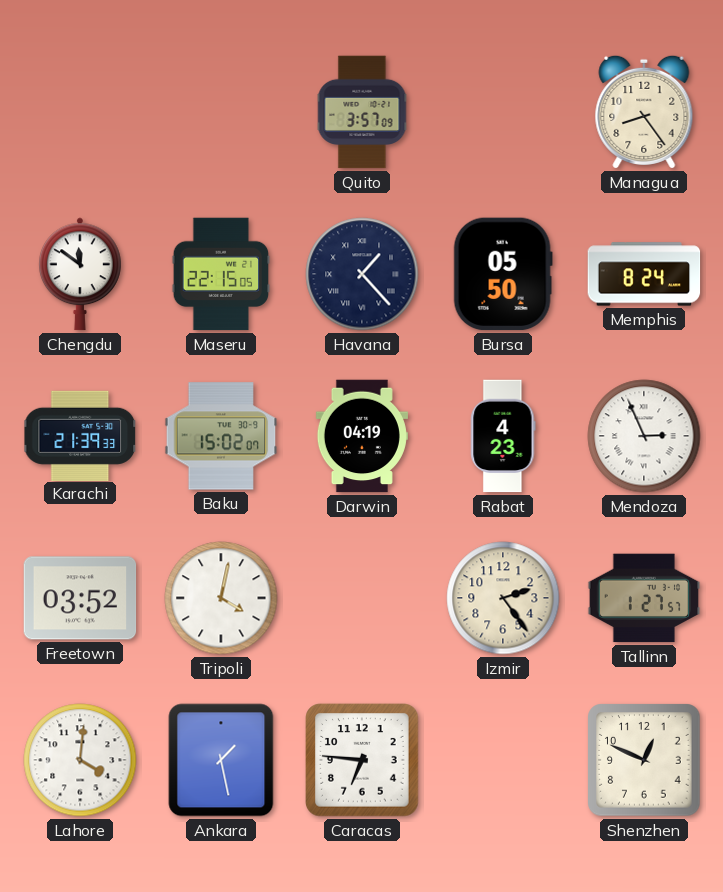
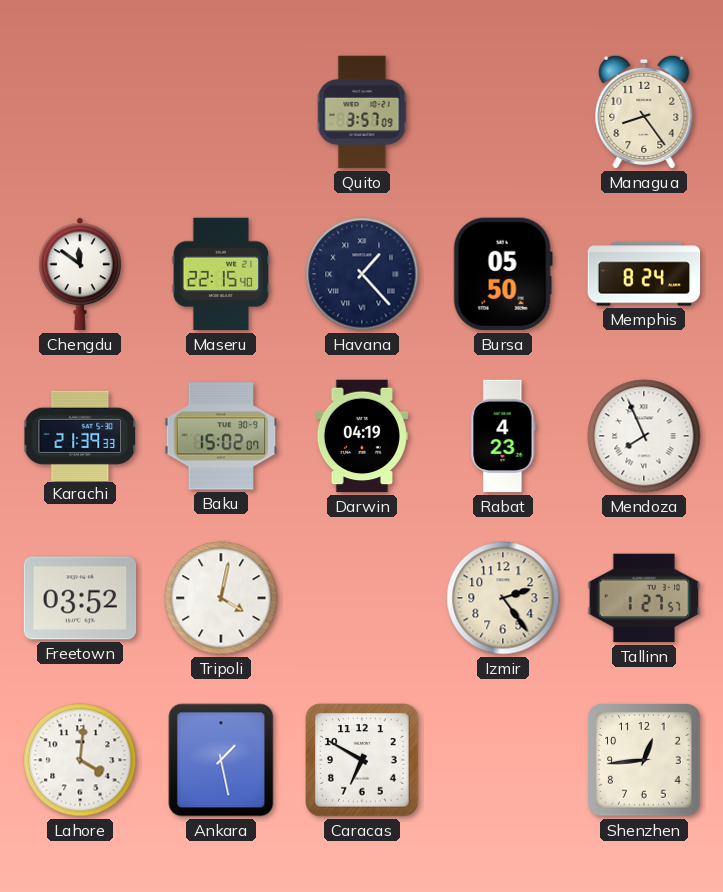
Maseru: 22:15:05 -> 22:15:40 (221, 274)
Mendoza: 2:56 -> 7:56 (644, 436)
Caracas: 6:46 -> 6:50 (362, 760)
Shenzhen: 12:49 -> 12:44 (644, 760)
